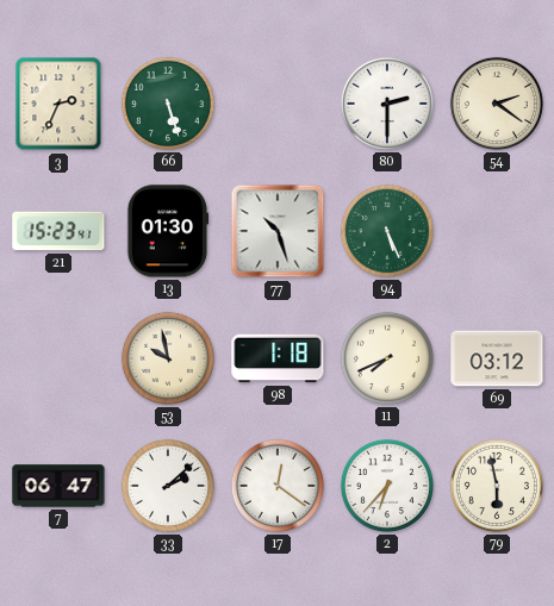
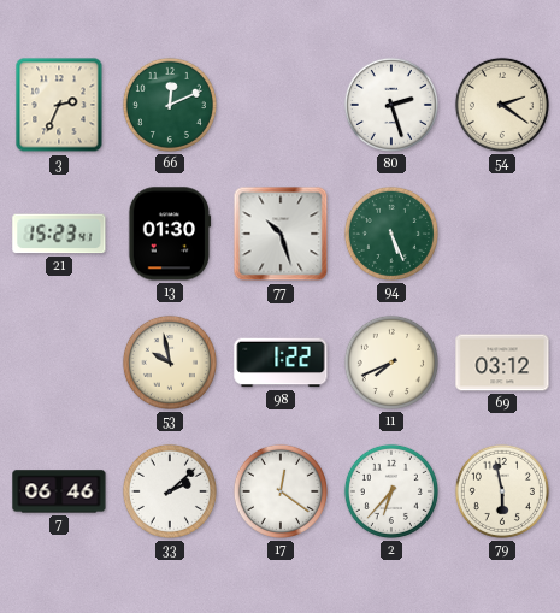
66: 5:27 -> 12:11 (170, 105)
80: 2:30 -> 2:27 (391, 105)
98: 1:18 -> 1:22 (281, 363)
7: 06:47 -> 06:46 (59, 491)
